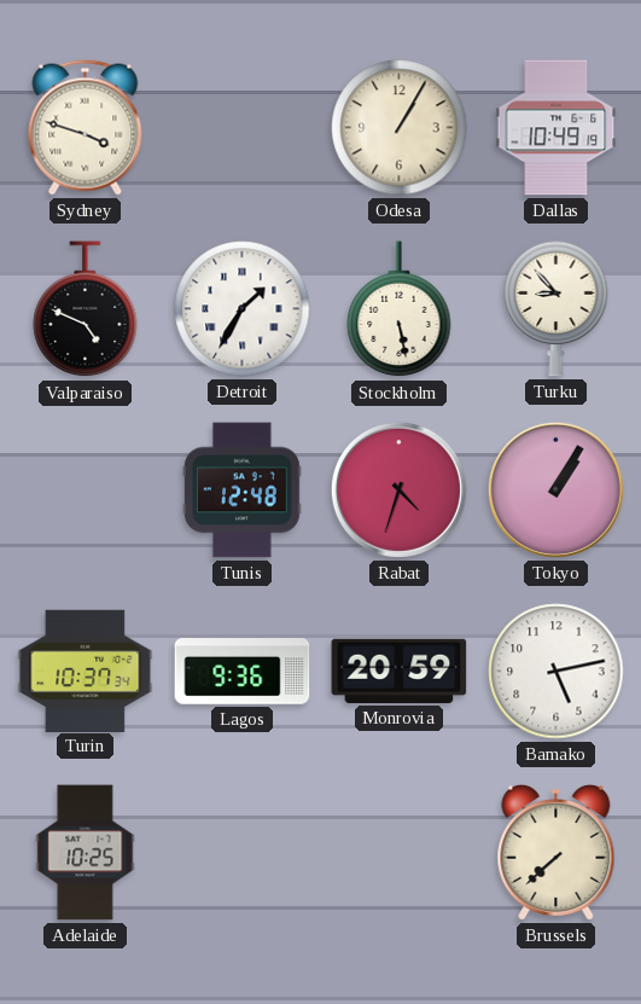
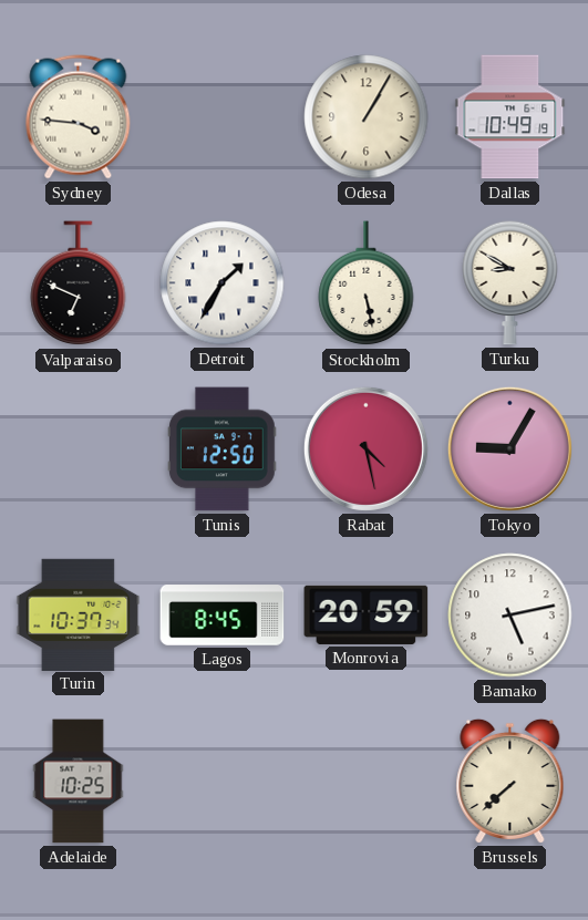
Sydney: 3:48 -> 3:46 (79, 117)
Valparaiso: 4:49 -> 6:49 (79, 283)
Turku: 8:53 -> 8:50 (510, 282)
Tunis: 12:48 -> 12:50 (223, 449)
Rabat: 4:33 -> 4:28 (365, 448)
Tokyo: 1:05 -> 9:05 (509, 448)
Lagos: 9:36 -> 8:45 (223, 616)
